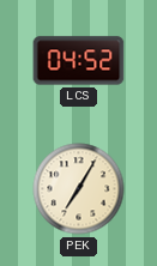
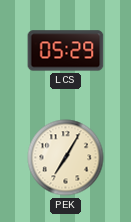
LCS: 04:52 -> 05:29 (66, 51)
